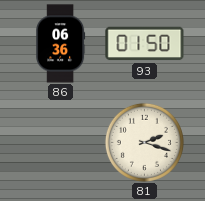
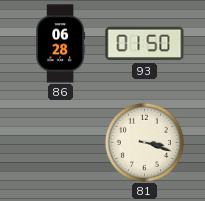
86: 06:36 -> 06:28 (61, 44)
81: 2:18 -> 3:18 (144, 142)
